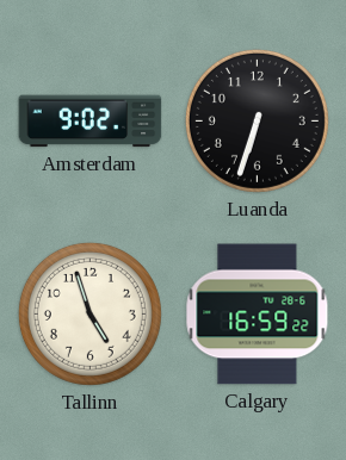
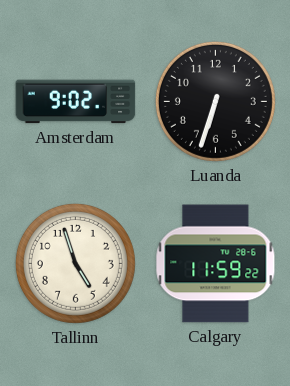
Calgary: 16:59 -> 11:59 (216, 264)
